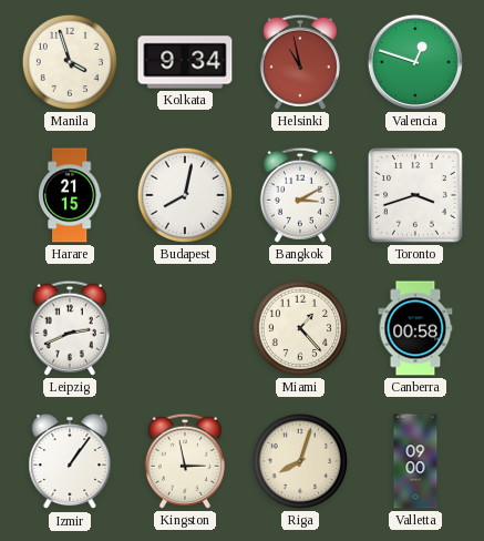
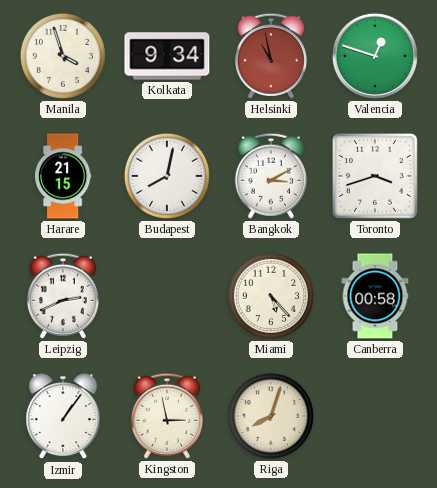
Miami: 1:23 -> 5:23 (271, 296)
Valletta: 09:00 -> none (415, 461)
